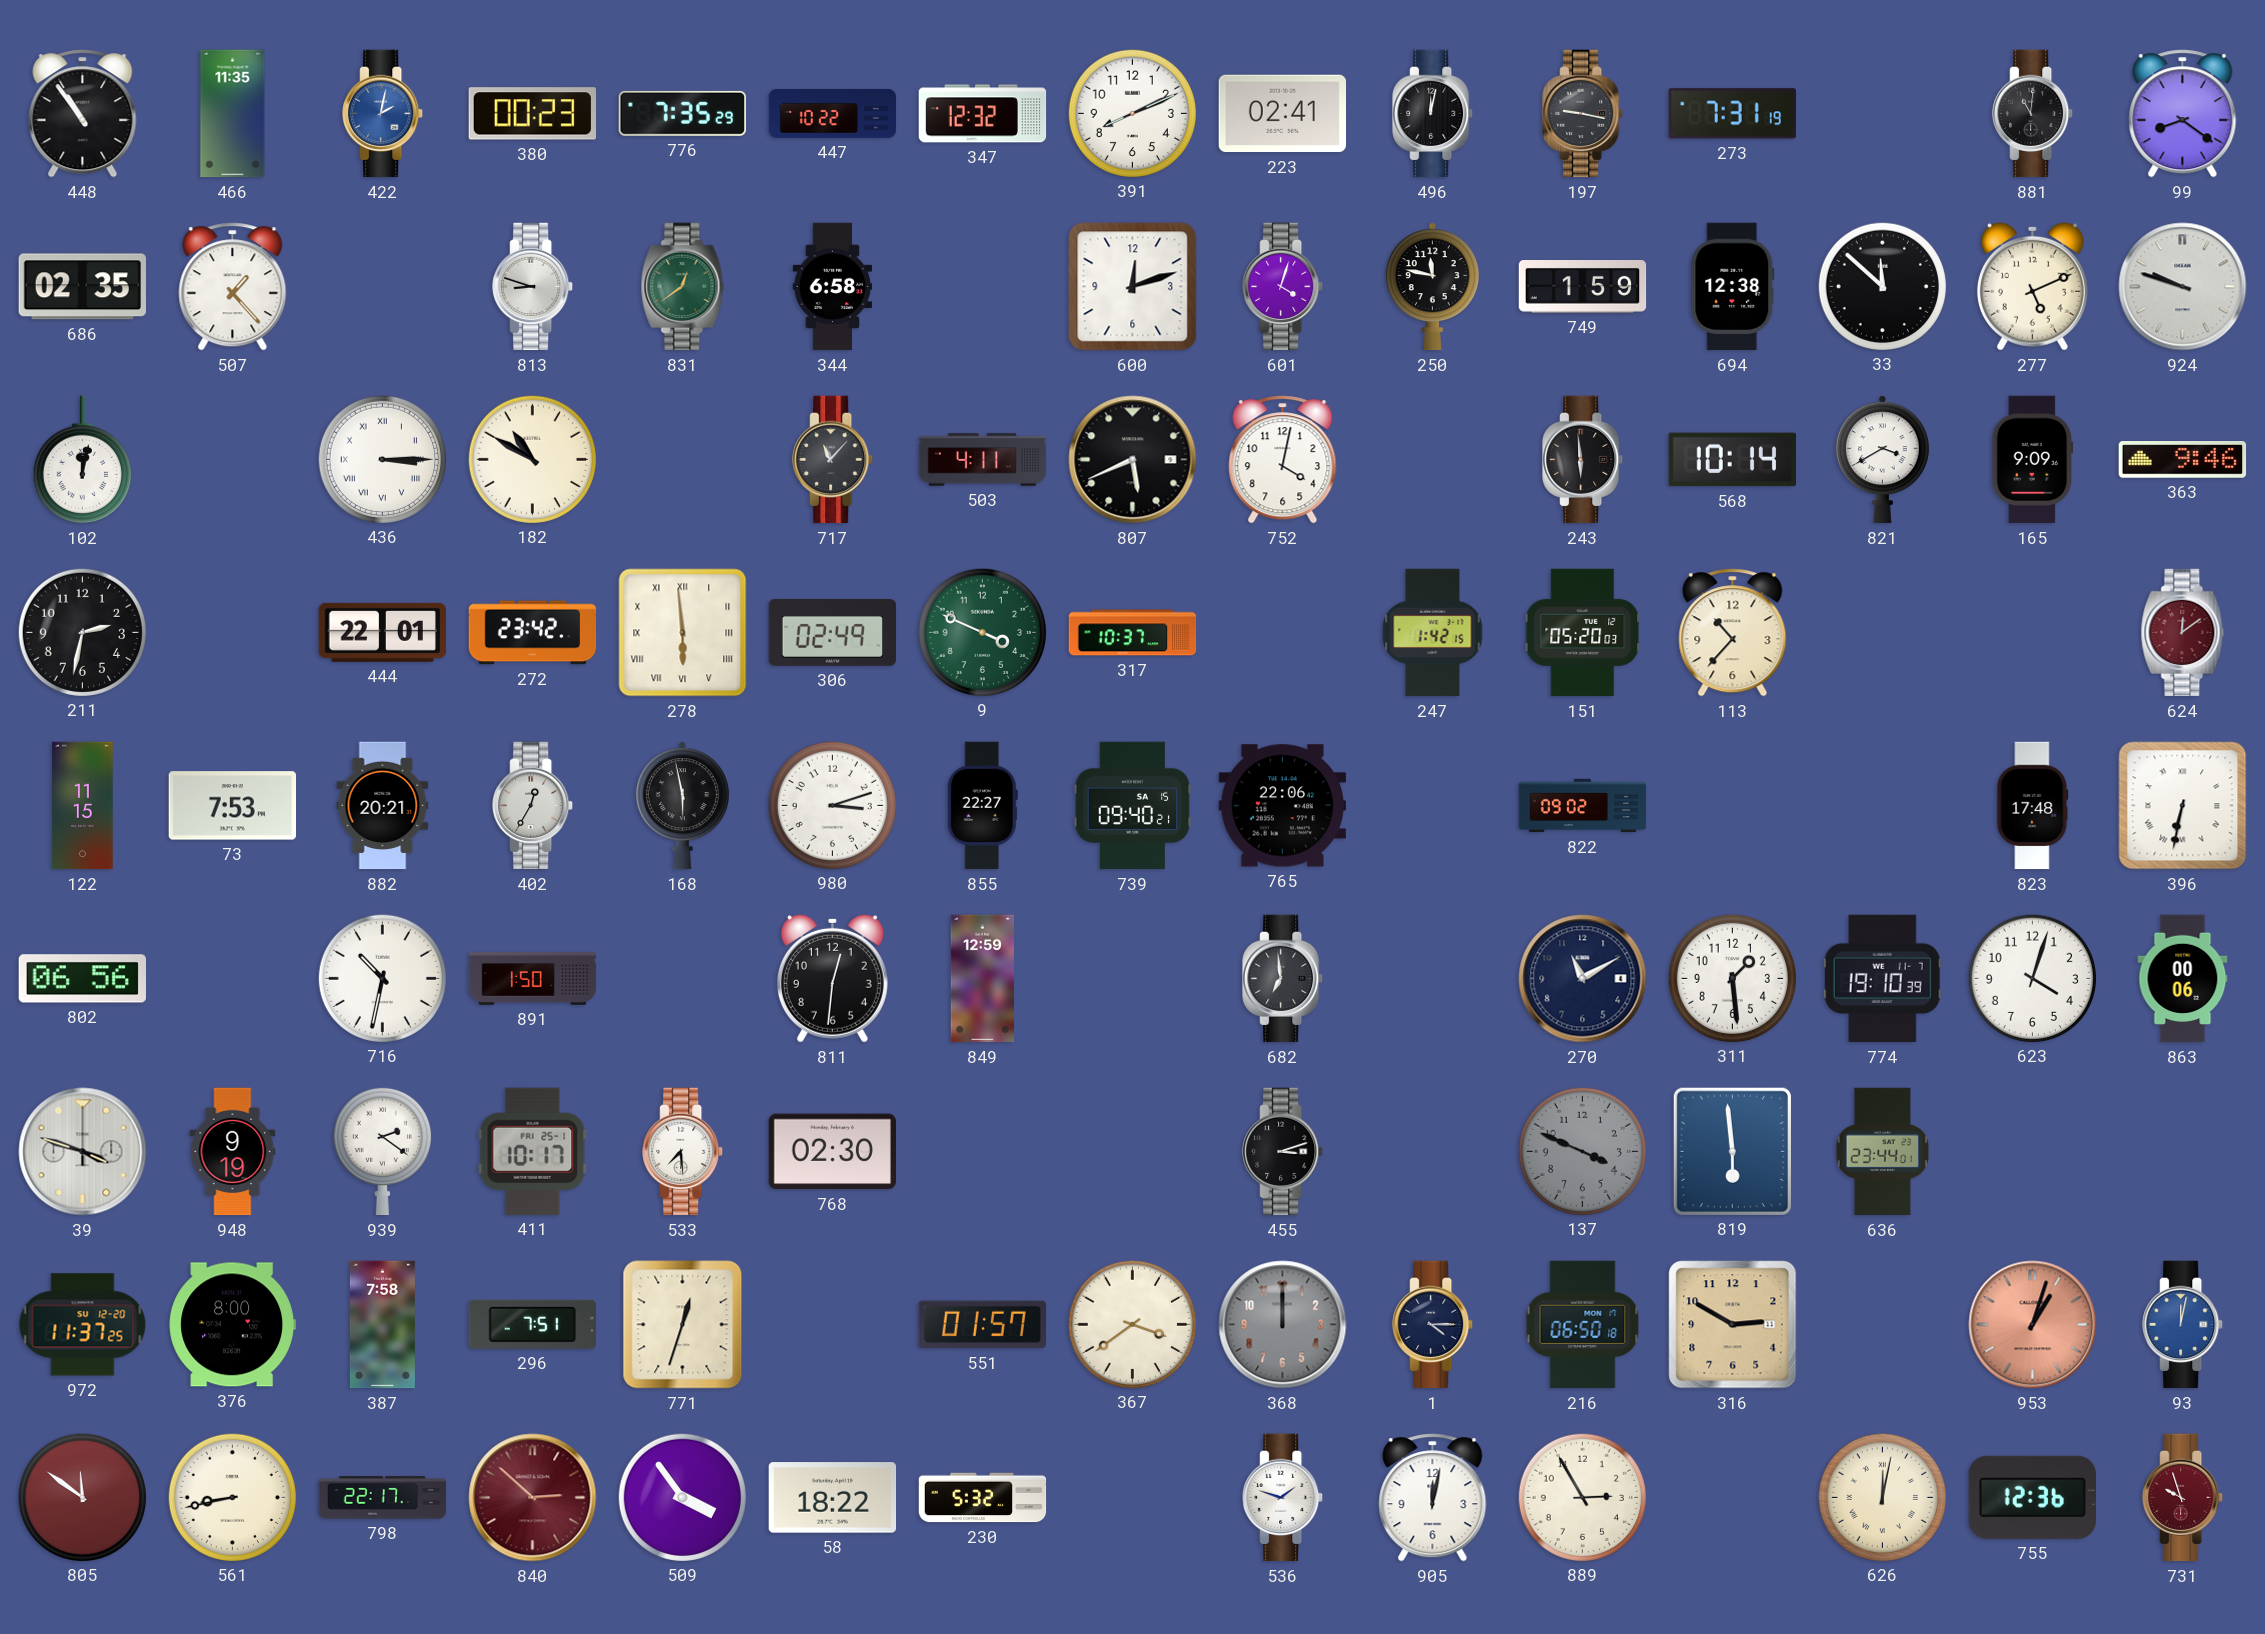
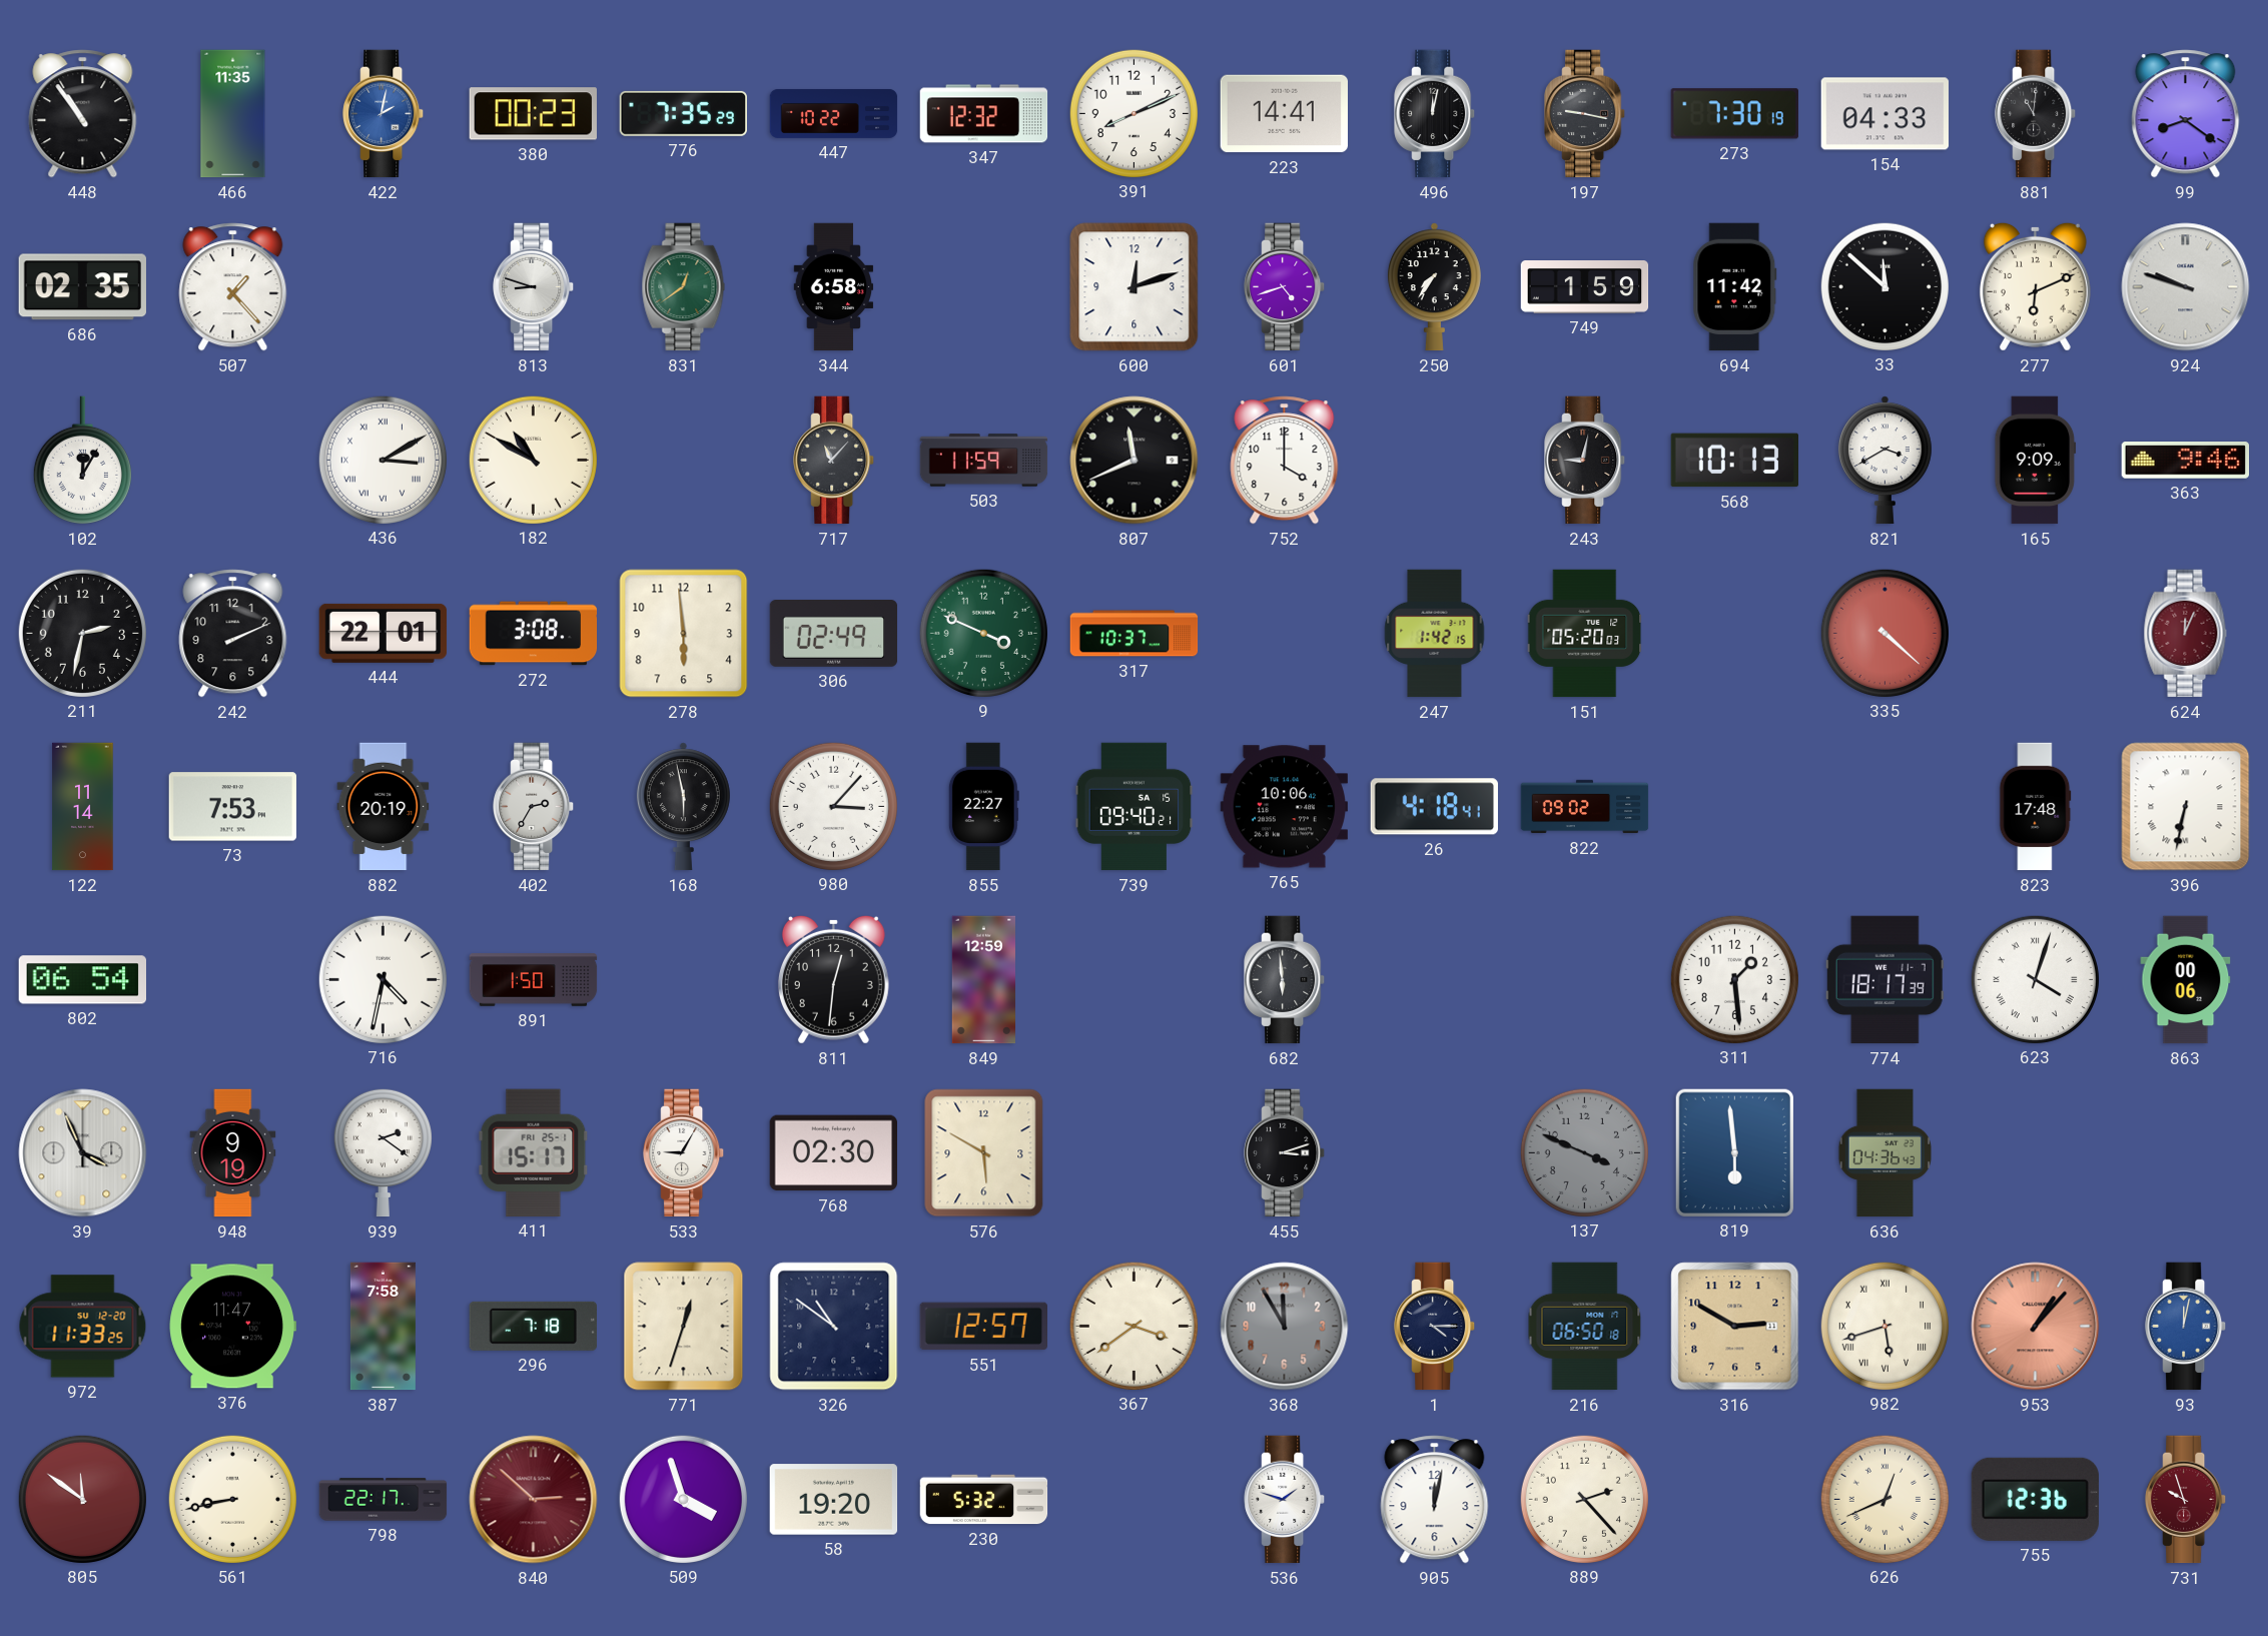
223: 02:41 -> 14:41 (1284, 114)
273: 7:31 -> 7:30 (1734, 114)
154: none -> 04:33 (1885, 114)
601: 4:03 -> 4:42 (1285, 287)
250: 11:47 -> 7:36 (1434, 287)
694: 12:38 -> 11:42 (1735, 287)
277: 5:11 -> 6:11 (2035, 286)
102: 12:02 -> 12:05 (82, 461)
436: 3:15 -> 3:10 (383, 460)
503: 4:11 -> 11:59 (984, 461)
807: 5:41 -> 11:41 (1135, 461)
752: 4:02 -> 4:00 (1285, 461)
243: 5:59 -> 9:02 (1585, 461)
568: 10:14 -> 10:13 (1734, 461)
242: none -> 2:11 (233, 634)
272: 23:42 -> 3:08 (534, 634)
278 numerals: Roman -> Arabic (684, 634)
113: 10:37 -> none (1733, 633)
335: none -> 4:22 (1884, 633)
624: 12:09 -> 12:04 (2186, 634)
122: 11:15 -> 11:14 (83, 807)
882: 20:21 -> 20:19 (384, 807)
402: 12:35 -> 2:35 (534, 807)
980: 3:12 -> 3:07 (833, 806)
765: 22:06 -> 10:06 (1284, 807)
26: none -> 4:18 (1434, 807)
802: 06:56 -> 06:54 (82, 980)
716: 10:32 -> 4:32 (383, 979)
682: 6:59 -> 5:59 (1285, 980)
270: 11:10 -> none (1583, 979)
774: 19:10 -> 18:17 (1884, 980)
623 numerals: Arabic -> Roman (2035, 979)
39: 3:48 -> 3:56 (83, 1153)
411: 10:17 -> 15:17 (534, 1152)
533: 7:29 -> 9:05 (684, 1153)
576: none -> 5:50 (984, 1153)
636: 23:44 -> 04:36 (1885, 1153)
972: 11:37 -> 11:33 (83, 1327)
376: 8:00 -> 11:47 (232, 1327)
296: 7:51 -> 7:18 (533, 1326)
326: none -> 10:51 (834, 1327)
551: 01:57 -> 12:57 (983, 1327)
368: 12:00 -> 11:55 (1285, 1327)
982: none -> 5:42 (1884, 1326)
953: 1:03 -> 1:07 (2036, 1327)
509: 3:54 -> 3:57 (683, 1499)
58: 18:22 -> 19:20 (834, 1500)
889: 2:55 -> 2:23 (1584, 1499)
626: 12:02 -> 12:41 (1884, 1499)
